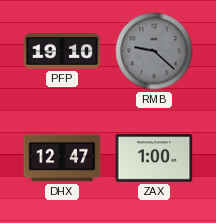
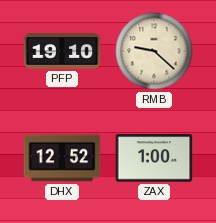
RMB dial: grey -> cream (154, 51)
DHX: 12:47 -> 12:52 (62, 158)
